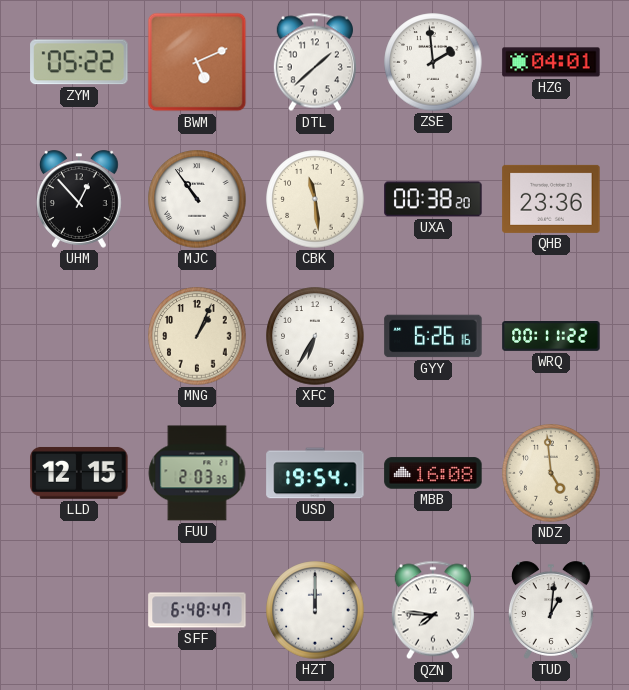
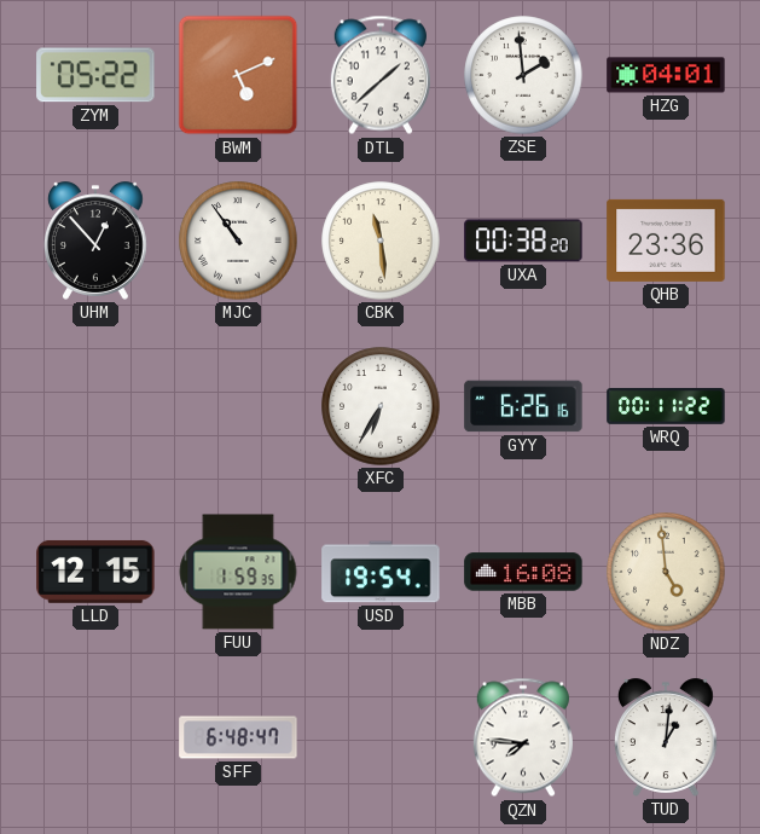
MNG: 1:04 -> none (197, 336)
FUU: 2:03 -> 1:59 (238, 572)
HZT: 12:00 -> none (315, 610)
